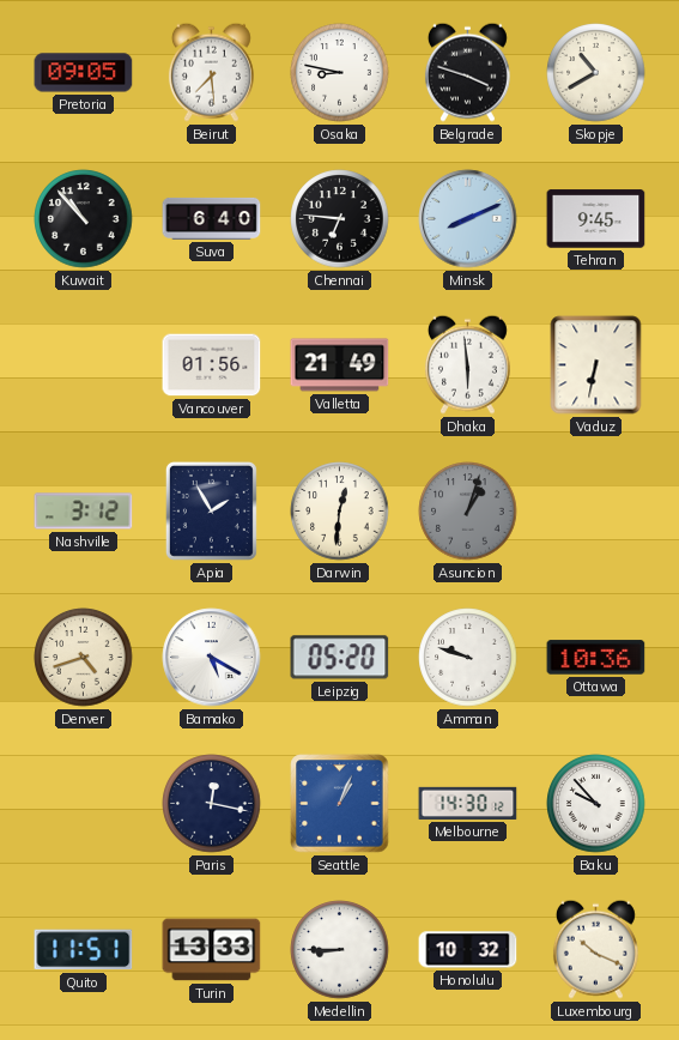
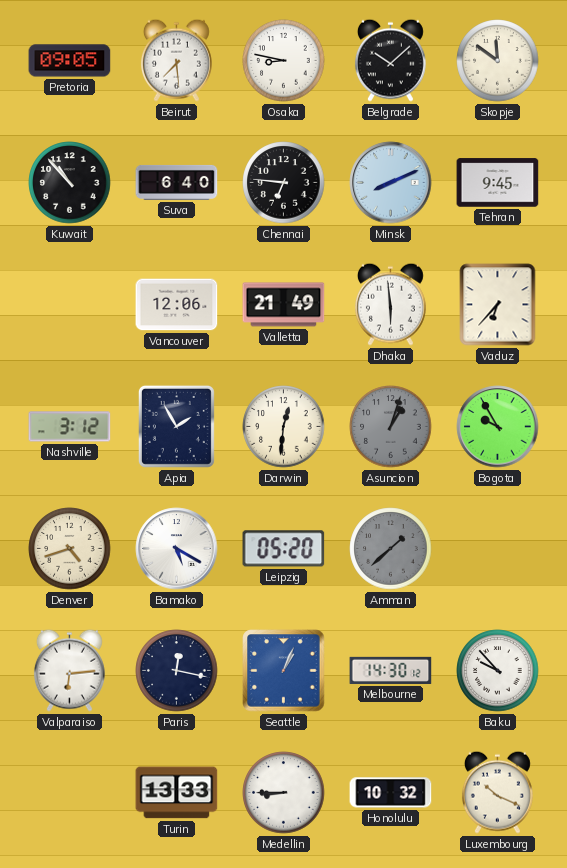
Belgrade: 3:48 -> 10:08 (390, 60)
Skopje: 10:40 -> 11:51 (498, 61)
Vancouver: 01:56 -> 12:06 (177, 305)
Vaduz: 6:32 -> 6:37 (498, 305)
Bogota: none -> 9:55 (498, 427)
Amman: 9:48 -> 1:38 (391, 549)
Amman dial: white -> grey (391, 549)
Ottawa: 10:36 -> none (596, 658)
Valparaiso: none -> 6:14 (69, 670)
Quito: 11:51 -> none (84, 950)
